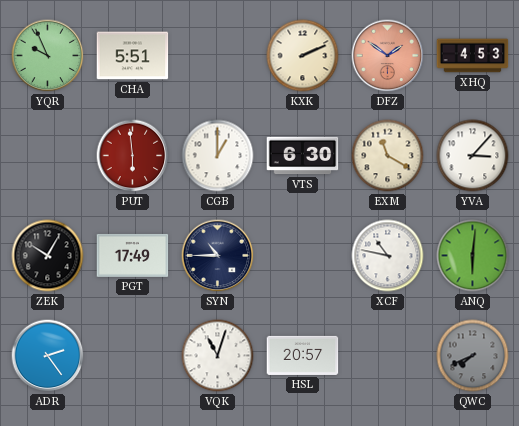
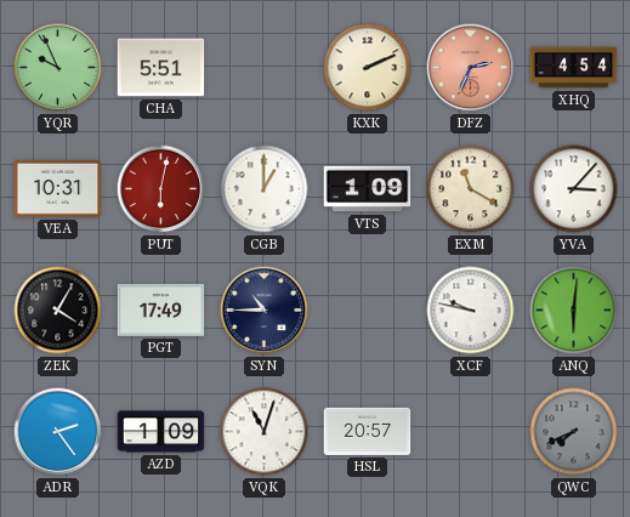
DFZ: 1:51 -> 2:34 (471, 68)
XHQ: 4:53 -> 4:54 (574, 68)
VEA: none -> 10:31 (58, 189)
PUT: 5:59 -> 6:02 (161, 189)
VTS: 6:30 -> 1:09 (368, 189)
ZEK: 10:05 -> 4:05 (58, 311)
XCF: 10:47 -> 9:47 (471, 311)
AZD: none -> 1:09 (161, 432)
